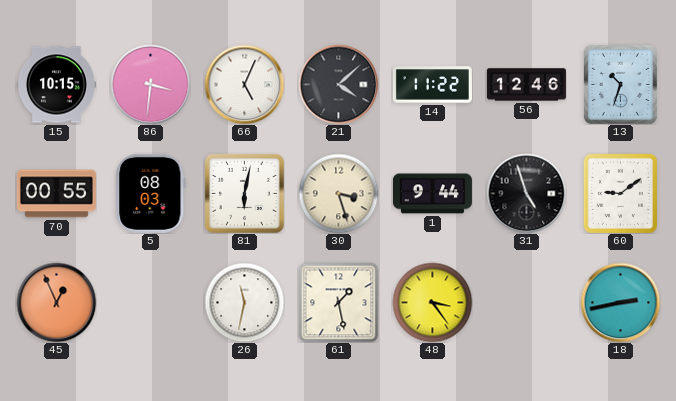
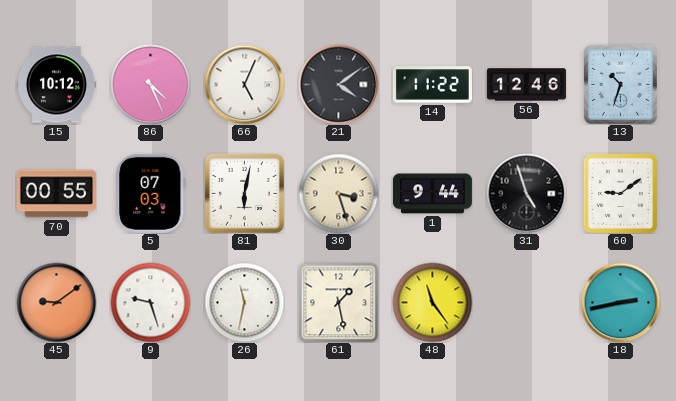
15: 10:15 -> 10:12 (56, 85)
86: 3:31 -> 4:26 (150, 84)
21: 4:08 -> 4:09 (338, 84)
5: 08:03 -> 07:03 (151, 193)
45: 12:56 -> 9:09 (56, 302)
9: none -> 9:27 (150, 302)
48: 3:24 -> 11:24 (432, 302)
